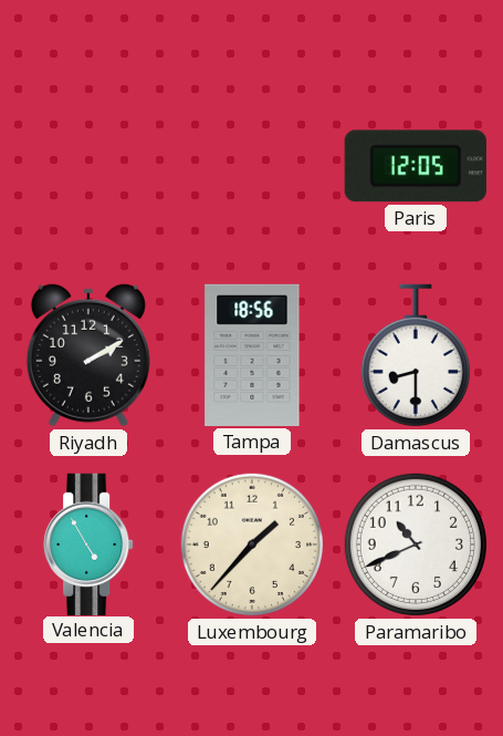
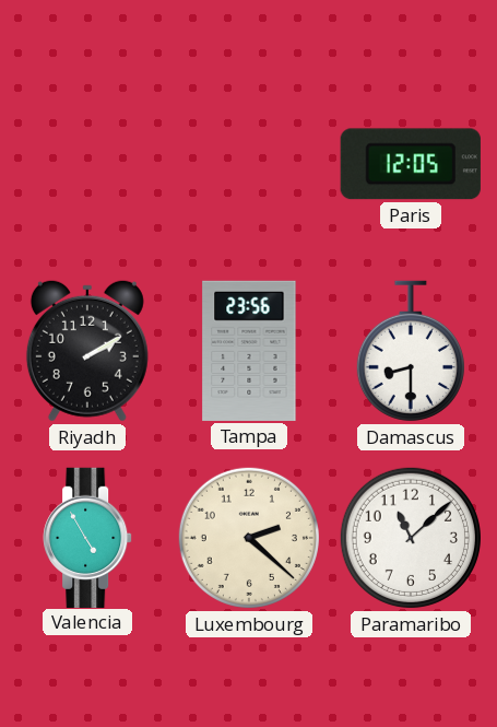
Tampa: 18:56 -> 23:56 (249, 351)
Luxembourg: 1:37 -> 2:22 (249, 538)
Paramaribo: 10:41 -> 11:08 (411, 538)
